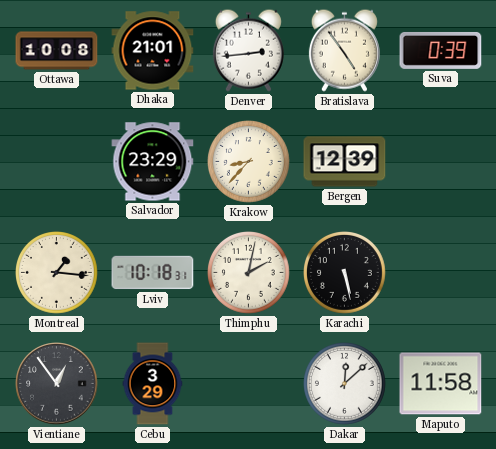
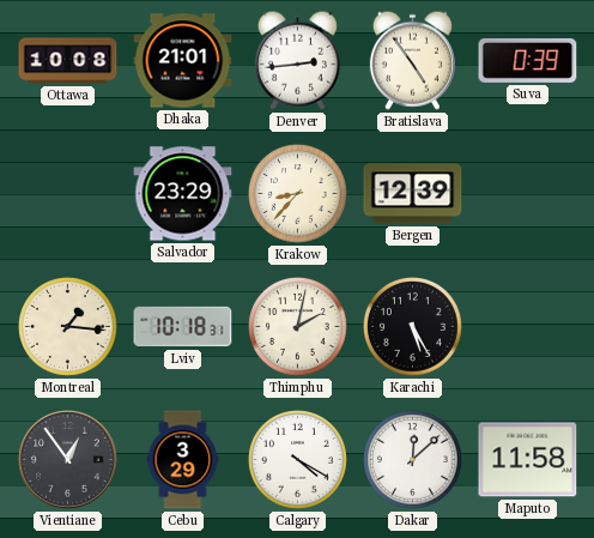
Karachi: 5:28 -> 5:25 (413, 327)
Calgary: none -> 4:20 (298, 460)
